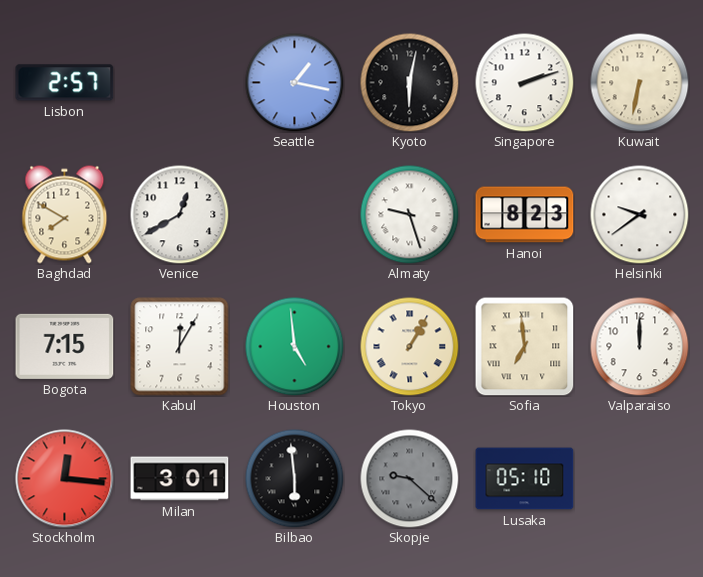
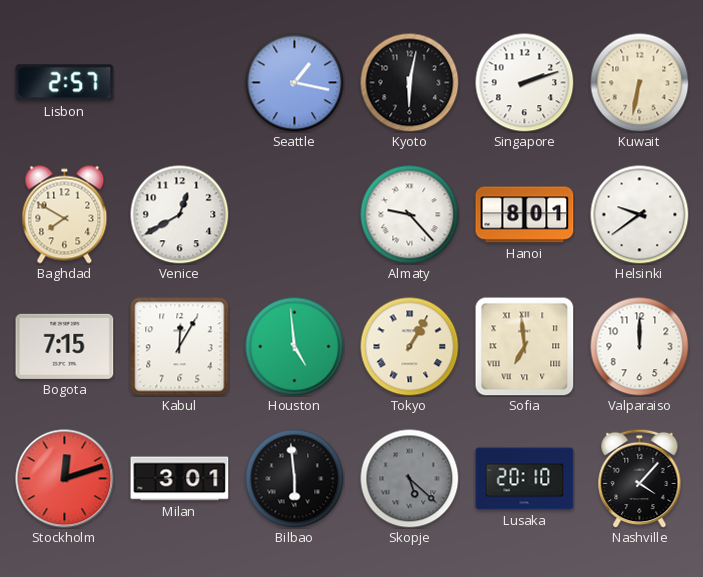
Almaty: 9:27 -> 9:23 (410, 215)
Hanoi: 8:23 -> 8:01 (525, 215)
Stockholm: 12:16 -> 12:12 (65, 479)
Skopje: 9:22 -> 5:22 (410, 479)
Lusaka: 05:10 -> 20:10 (525, 479)
Nashville: none -> 4:07 (640, 478)
